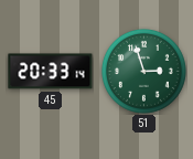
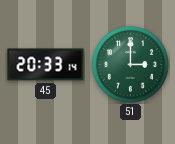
51: 2:57 -> 3:00 (130, 64)
